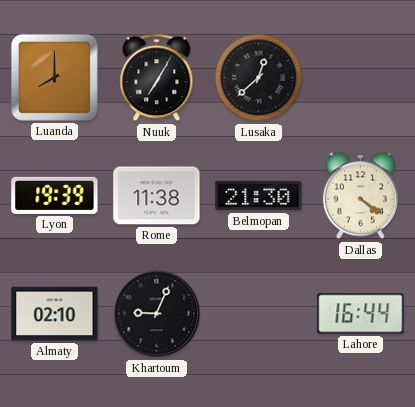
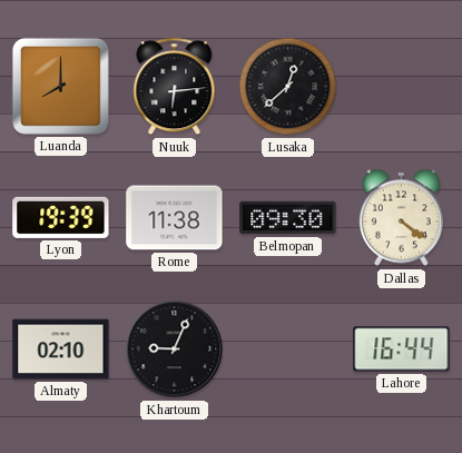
Nuuk: 7:05 -> 6:14 (175, 87)
Belmopan: 21:30 -> 09:30 (288, 218)
